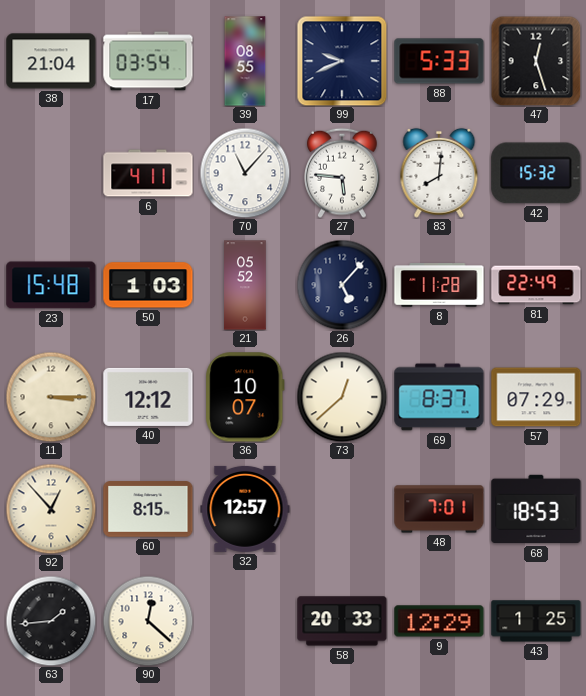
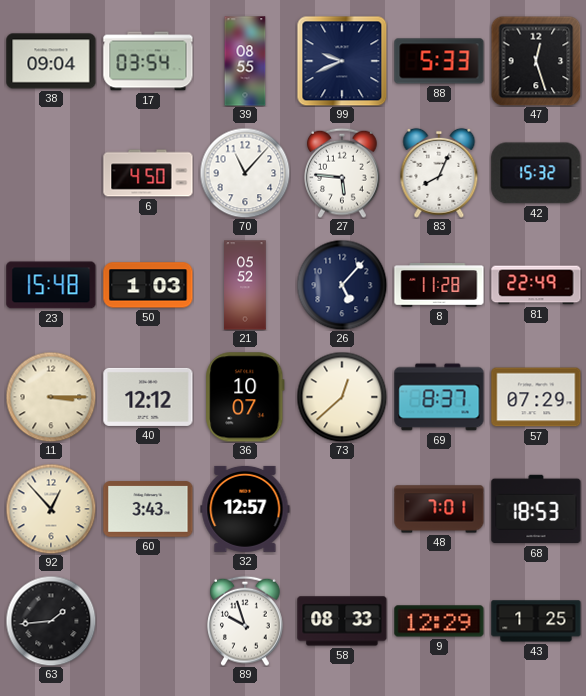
38: 21:04 -> 09:04 (51, 61)
6: 4:11 -> 4:50 (148, 173)
83: 8:01 -> 8:04 (439, 173)
60: 8:15 -> 3:43 (148, 509)
90: 12:22 -> none (148, 621)
89: none -> 9:57 (246, 621)
58: 20:33 -> 08:33 (342, 621)
